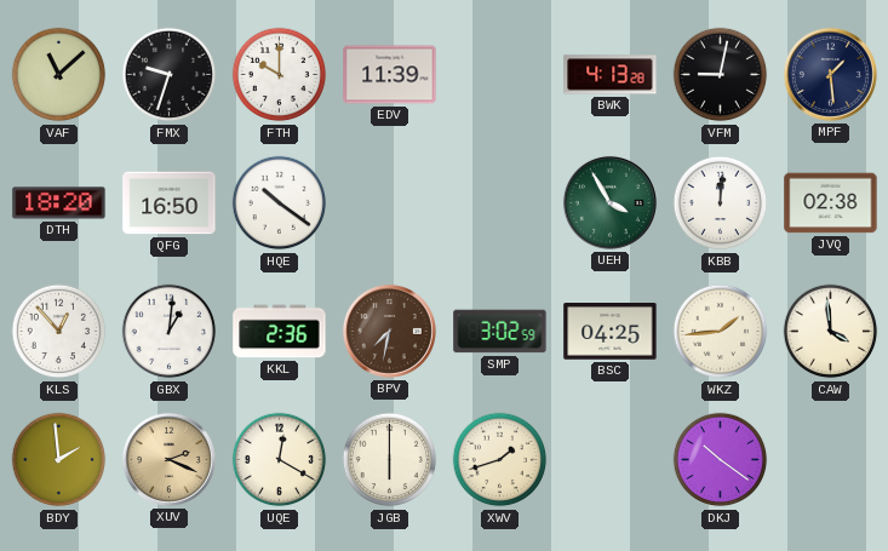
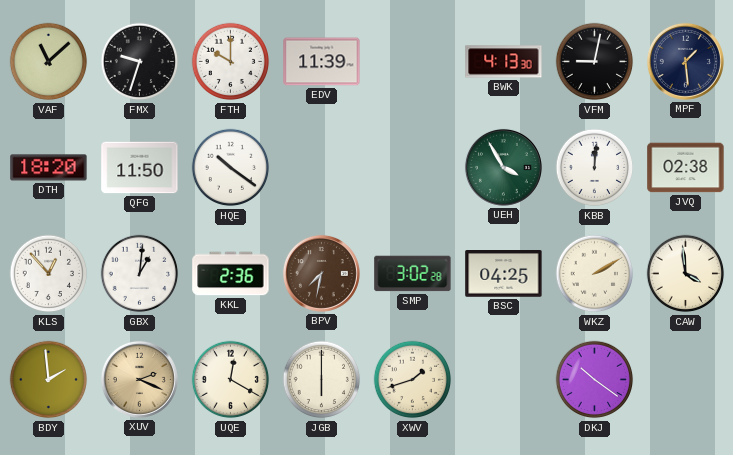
BWK: 4:13:28 -> 4:13:30 (504, 62)
QFG: 16:50 -> 11:50 (140, 168)
SMP: 3:02:59 -> 3:02:28 (413, 274)
WKZ: 1:44 -> 2:10 (595, 274)
